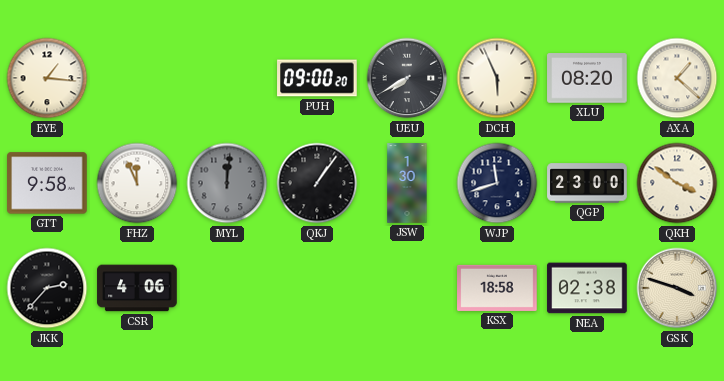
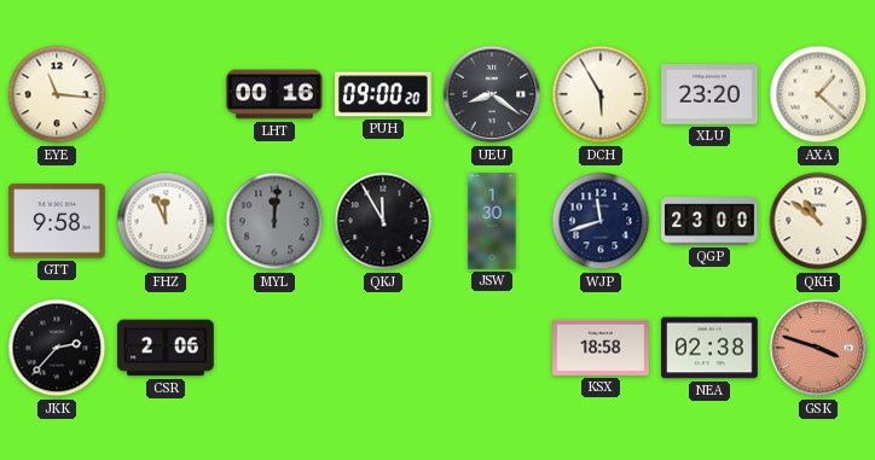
EYE: 1:16 -> 11:16 (57, 94)
LHT: none -> 00:16 (274, 94)
UEU: 7:40 -> 8:21 (492, 94)
DCH: 5:56 -> 5:55 (601, 94)
XLU: 08:20 -> 23:20 (709, 94)
QKJ: 1:06 -> 11:55 (383, 221)
QKH: 3:51 -> 10:51 (818, 221)
CSR: 4:06 -> 2:06 (166, 348)
GSK dial: cream -> salmon (818, 348)
